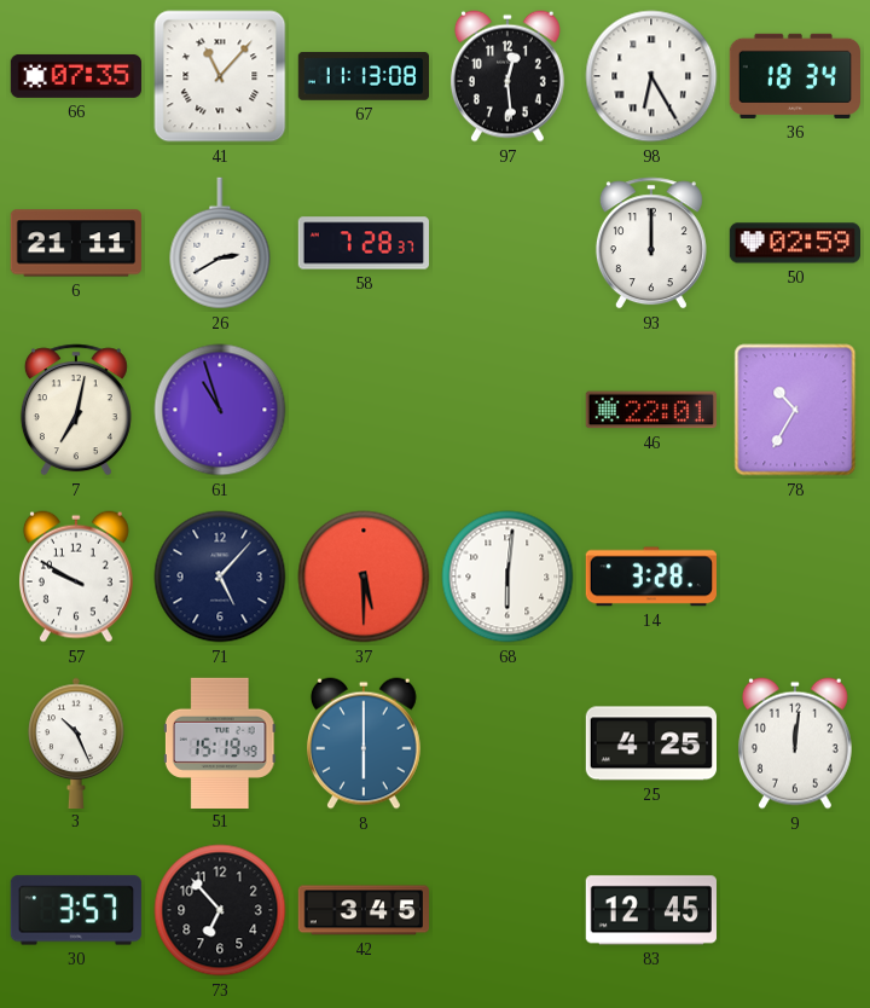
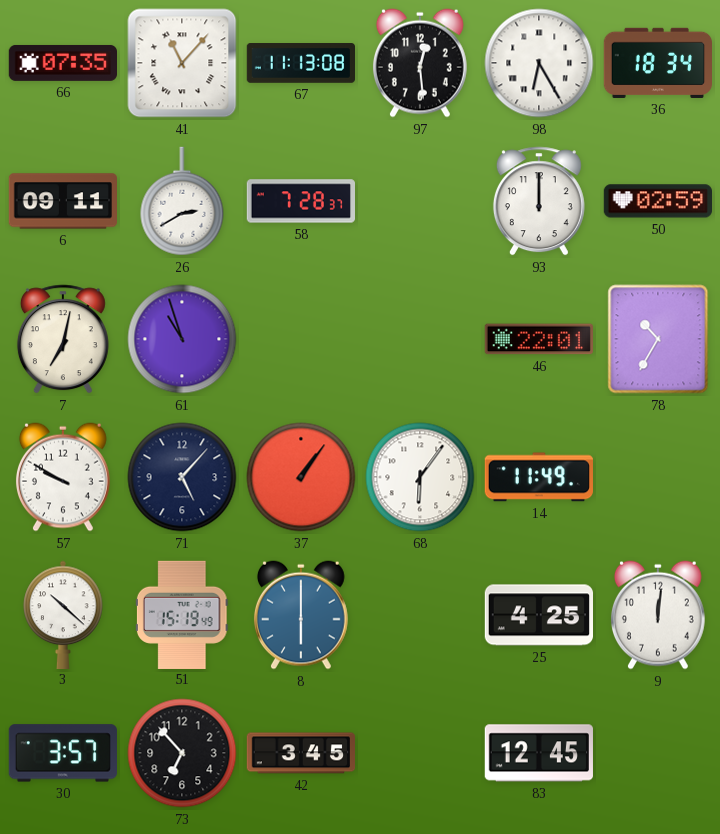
6: 21:11 -> 09:11 (62, 201)
37: 5:30 -> 1:06 (301, 477)
68: 6:01 -> 6:06 (420, 477)
14: 3:28 -> 11:49 (539, 477)
3: 10:26 -> 10:22 (63, 614)
